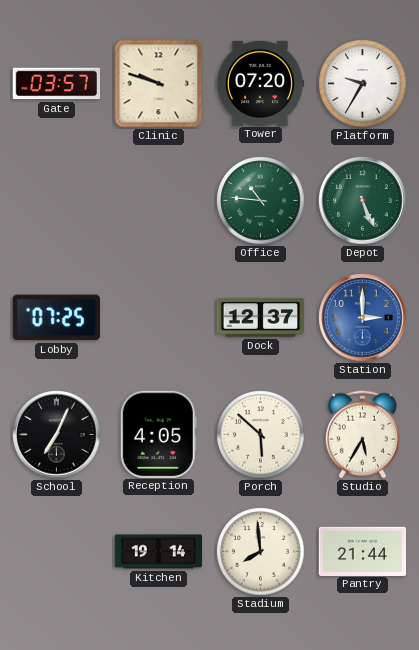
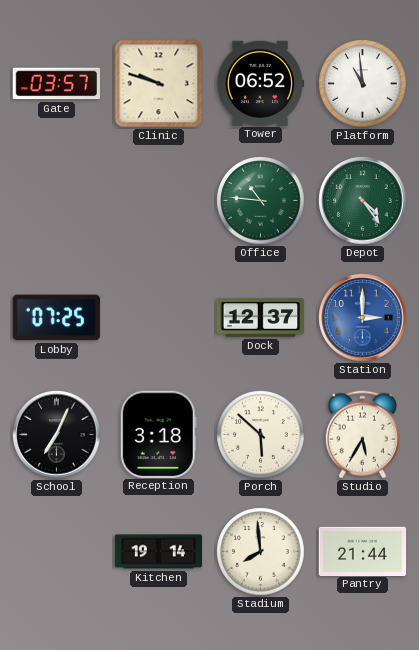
Tower: 07:20 -> 06:52 (260, 83)
Platform: 9:35 -> 10:59 (363, 84)
Depot: 5:26 -> 4:24 (363, 201)
Reception: 4:05 -> 3:18 (158, 434)
